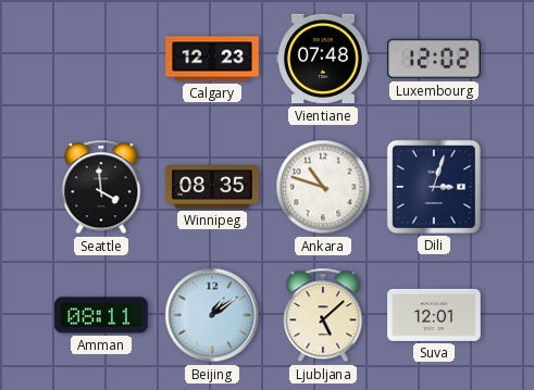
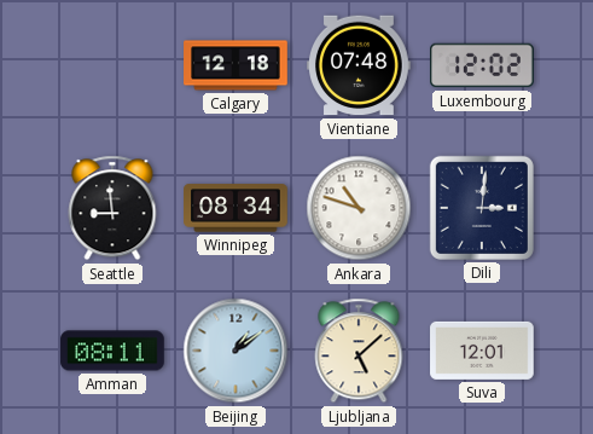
Calgary: 12:23 -> 12:18 (236, 65)
Seattle: 3:59 -> 8:59 (112, 208)
Winnipeg: 08:35 -> 08:34 (236, 208)
Dili: 3:03 -> 3:01 (482, 208)
